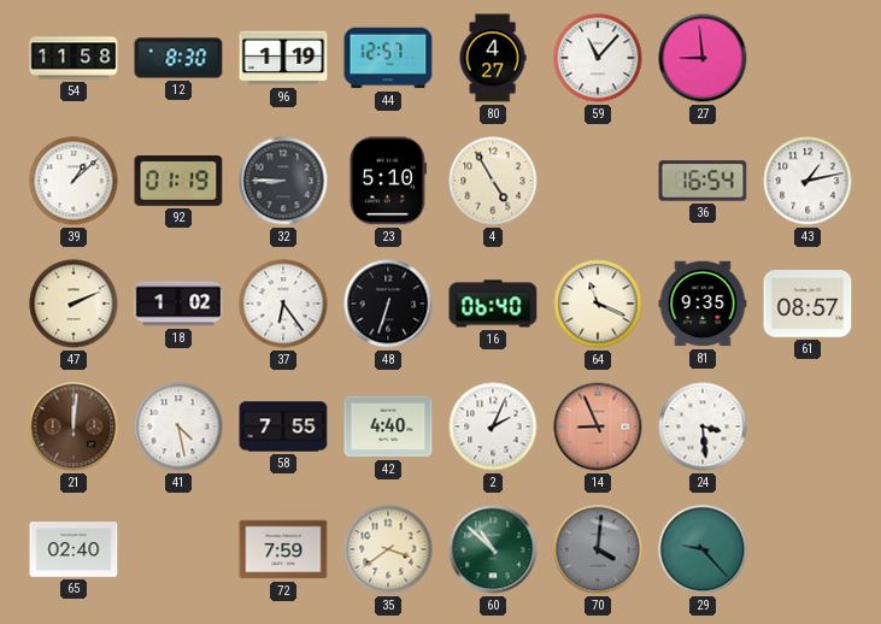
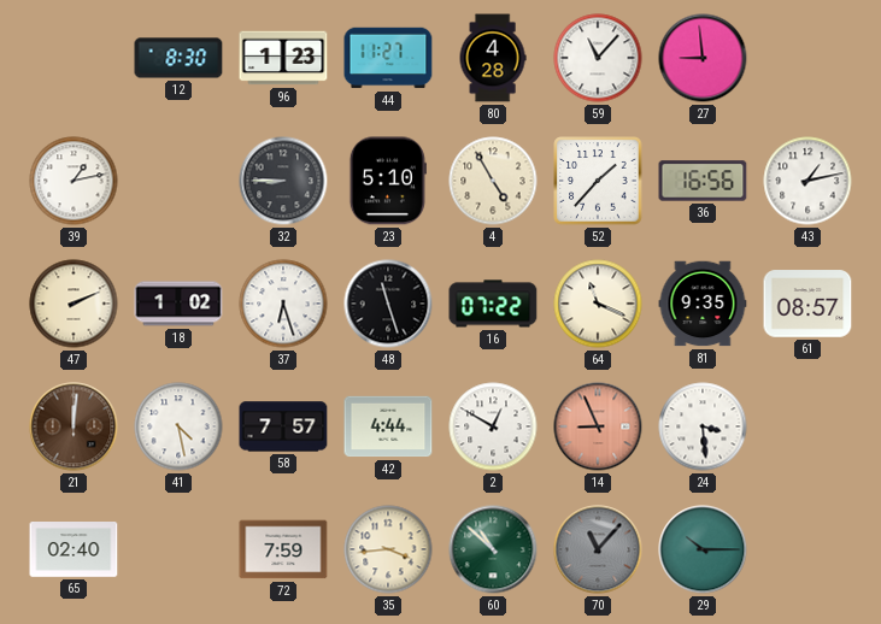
54: 11:58 -> none (74, 58)
96: 1:19 -> 1:23 (283, 58)
44: 12:57 -> 11:27 (388, 58)
80: 4:27 -> 4:28 (493, 58)
39: 1:08 -> 1:13 (74, 181)
92: 01:19 -> none (178, 182)
52: none -> 1:37 (598, 181)
36: 16:54 -> 16:56 (703, 181)
37: 6:24 -> 6:27 (283, 304)
48: 6:33 -> 11:27 (388, 304)
16: 06:40 -> 07:22 (493, 304)
58: 7:55 -> 7:57 (283, 426)
42: 4:40 -> 4:44 (388, 426)
2: 2:04 -> 12:50 (493, 426)
35: 3:39 -> 3:44 (388, 549)
70: 4:01 -> 11:07 (598, 549)
29: 9:23 -> 10:15 (703, 549)
